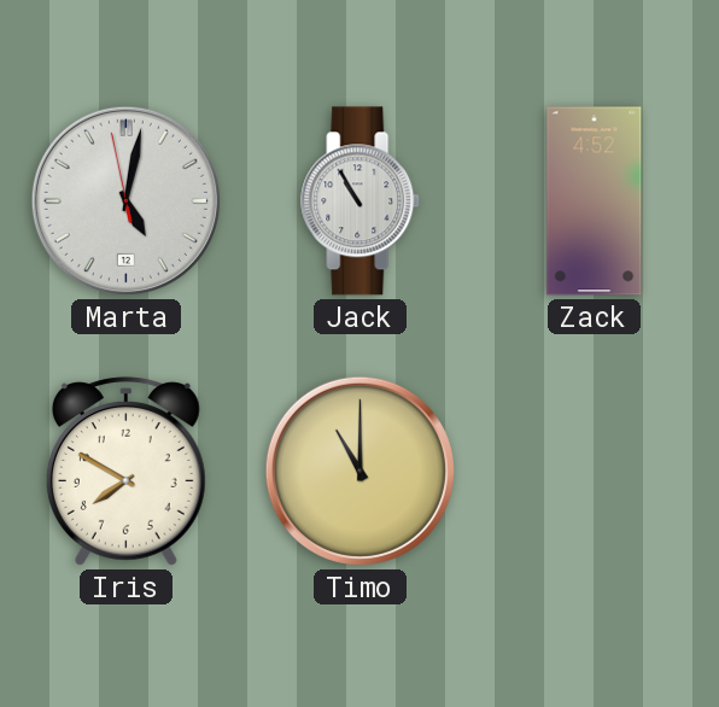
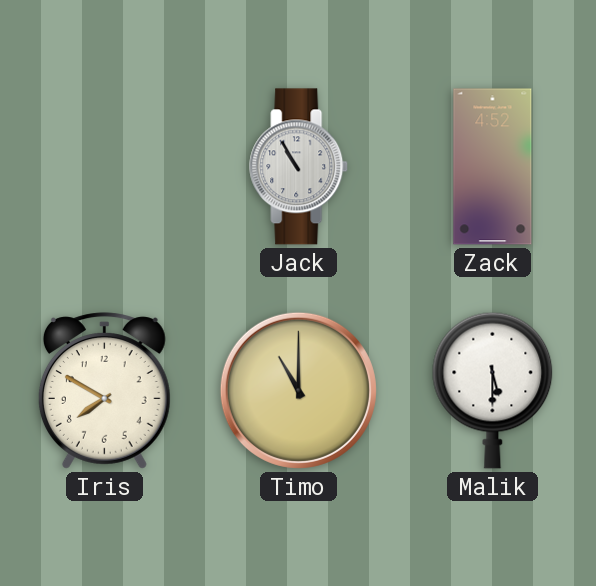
Marta: 5:01 -> none (125, 200)
Malik: none -> 5:30 (493, 390)
